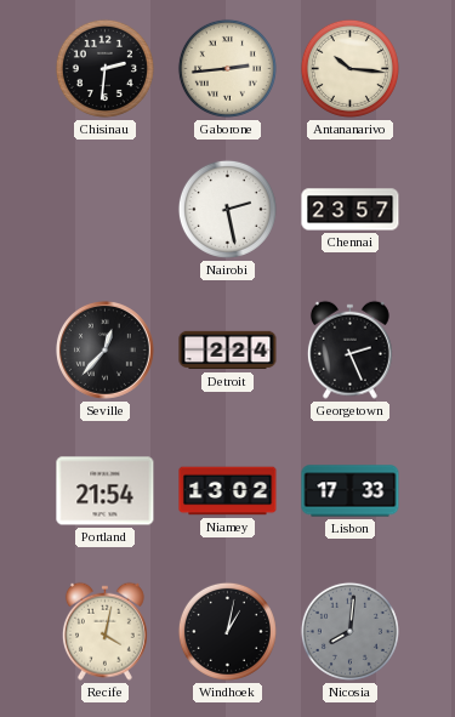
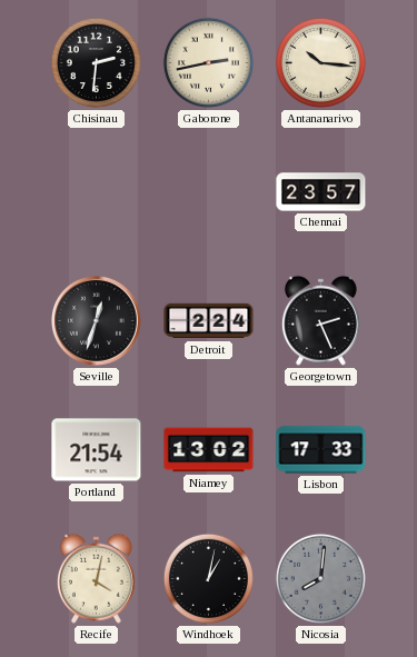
Gaborone: 2:44 -> 2:43 (208, 62)
Nairobi: 2:28 -> none (227, 209)
Seville: 12:37 -> 12:33 (97, 321)
